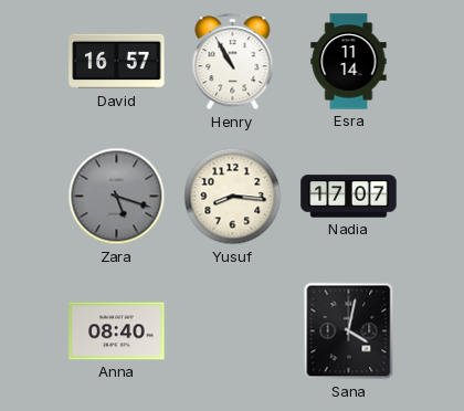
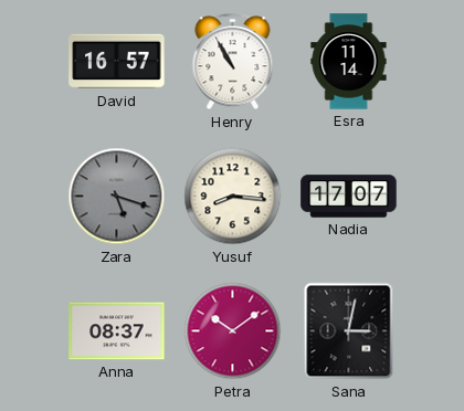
Anna: 08:40 -> 08:37 (117, 331)
Petra: none -> 10:09 (233, 331)
Sana: 4:02 -> 3:02 (349, 331)
